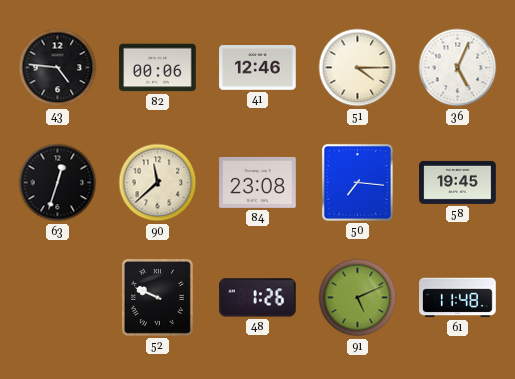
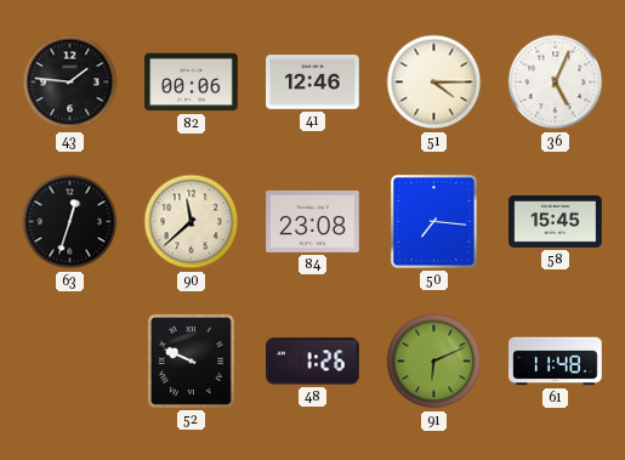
43: 4:46 -> 1:46 (70, 83)
58: 19:45 -> 15:45 (556, 221)
91: 5:11 -> 6:11 (434, 362)
